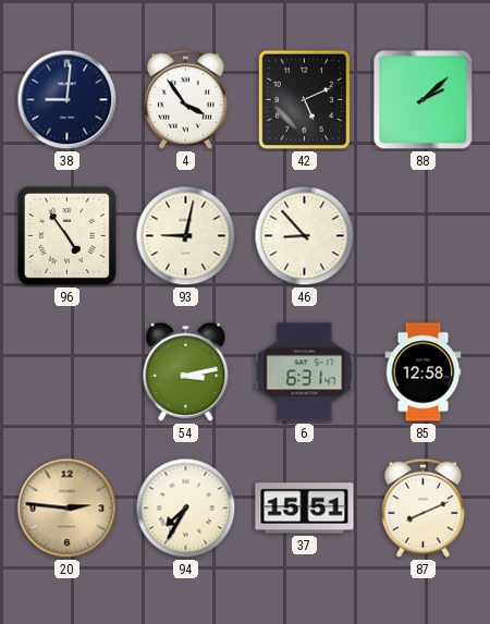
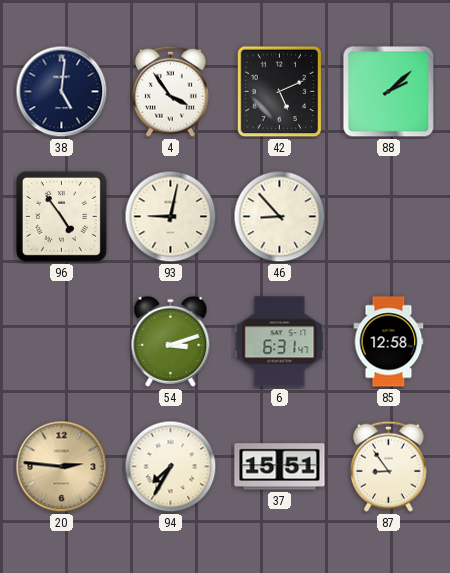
38: 9:01 -> 5:01 (62, 92)
54: 3:13 -> 3:12 (171, 341)
87: 8:11 -> 8:54 (388, 466)
